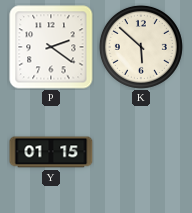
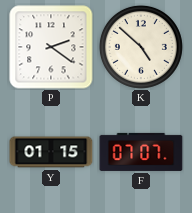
K: 5:52 -> 4:52 (141, 47)
F: none -> 07:07 (141, 152)
